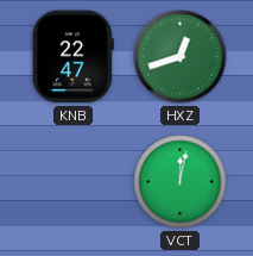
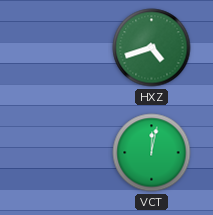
KNB: 22:47 -> none (72, 57)
HXZ: 12:42 -> 4:42 (152, 48)
